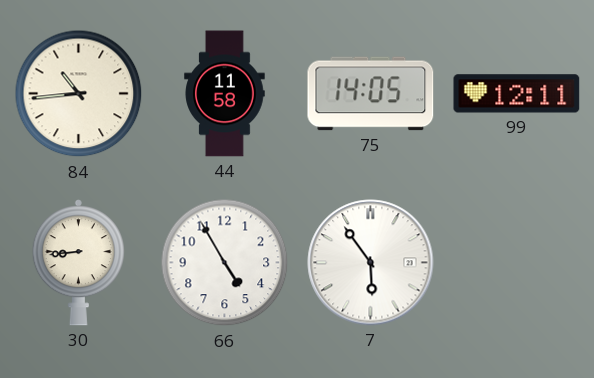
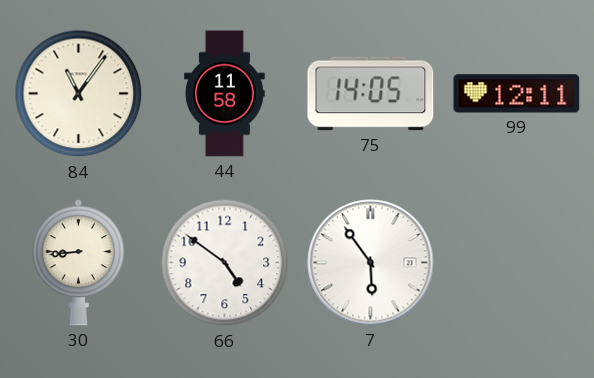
84: 10:44 -> 11:06 (79, 94)
66: 4:55 -> 4:51 (225, 263)
